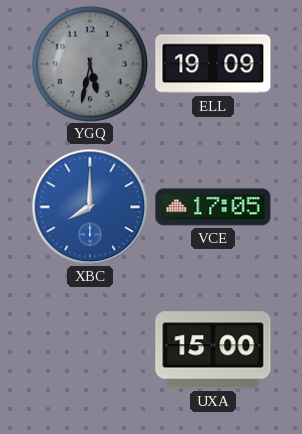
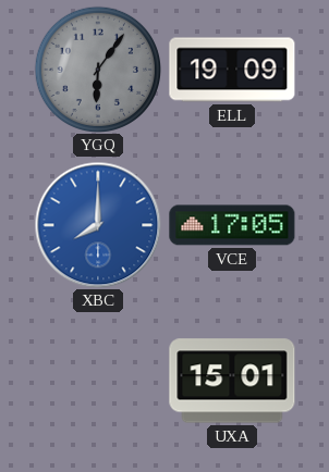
YGQ: 5:32 -> 6:06 (97, 69)
UXA: 15:00 -> 15:01 (232, 381)
